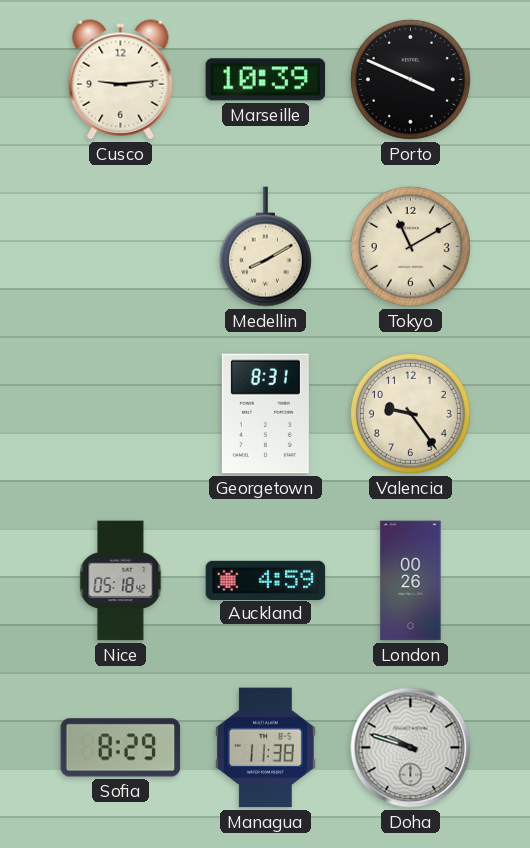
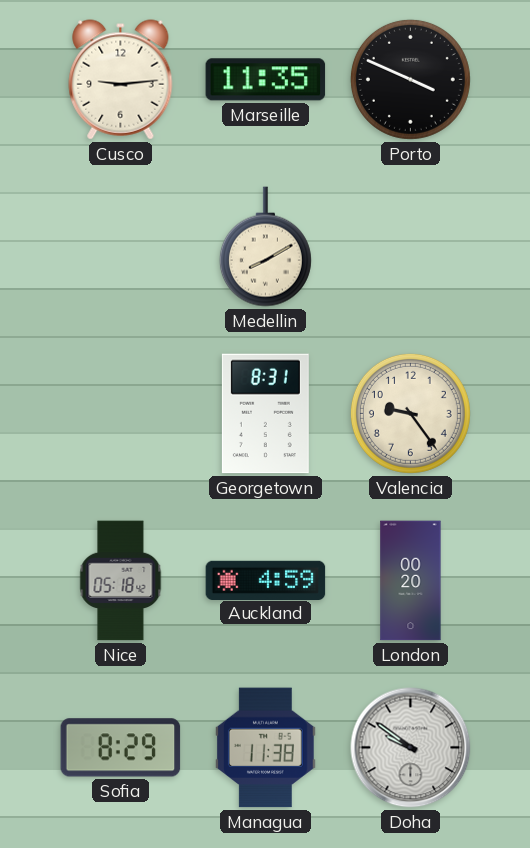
Marseille: 10:39 -> 11:35 (266, 80)
Tokyo: 11:10 -> none (410, 246)
London: 00:26 -> 00:20 (411, 581)
Doha: 9:48 -> 9:51 (411, 748)
